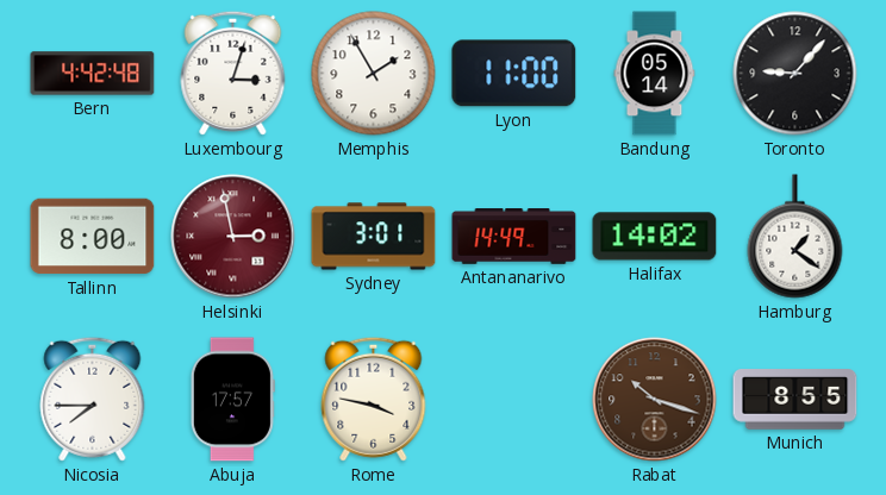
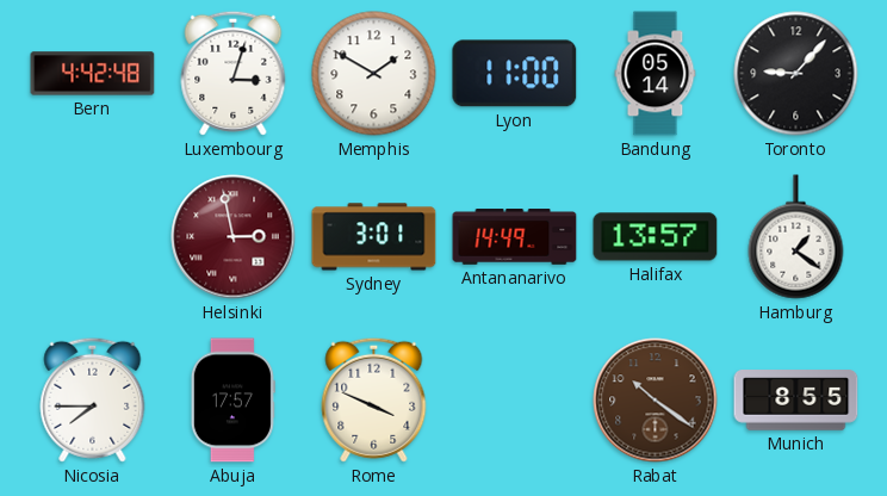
Memphis: 1:55 -> 1:50 (374, 74)
Tallinn: 8:00 -> none (93, 237)
Halifax: 14:02 -> 13:57 (656, 237)
Rome: 3:47 -> 3:49 (374, 399)
Rabat: 10:18 -> 10:21 (656, 401)
